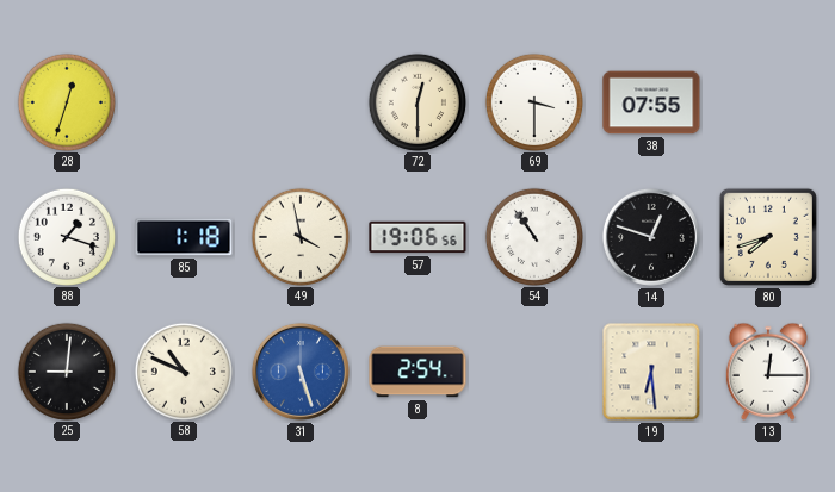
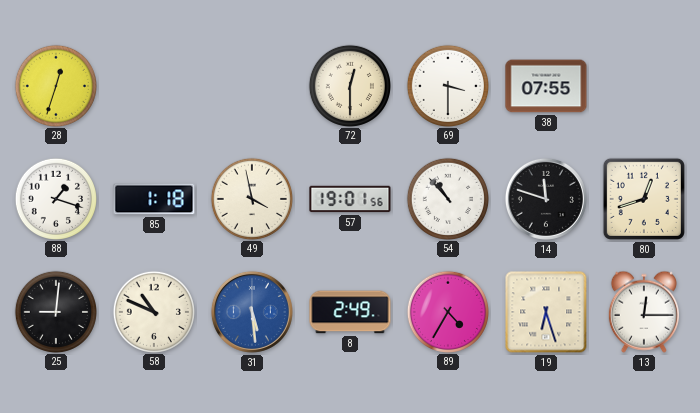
57: 19:06 -> 19:01 (350, 199)
54: 10:54 -> 10:53 (447, 198)
14: 12:48 -> 11:48 (546, 199)
80: 7:42 -> 12:42 (644, 199)
31: 5:27 -> 5:29 (252, 312)
8: 2:54 -> 2:49 (350, 312)
89: none -> 4:35 (447, 311)
19: 6:29 -> 6:27 (546, 312)
